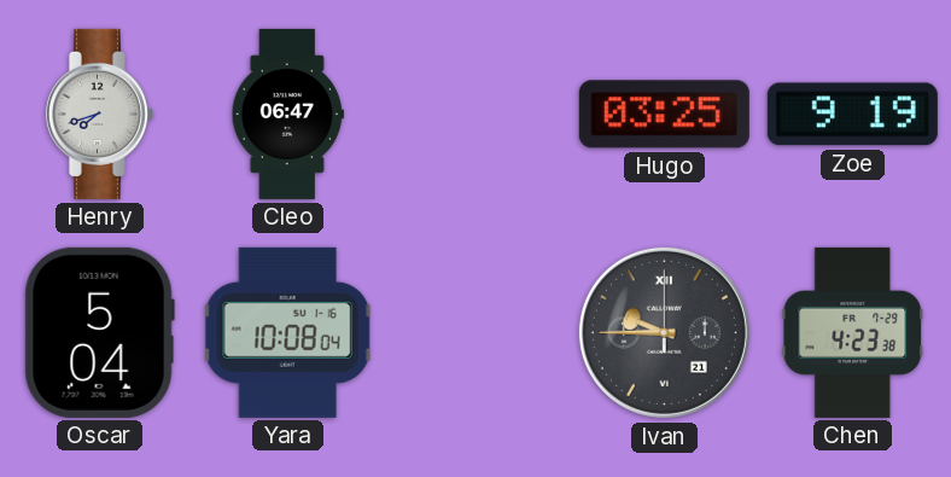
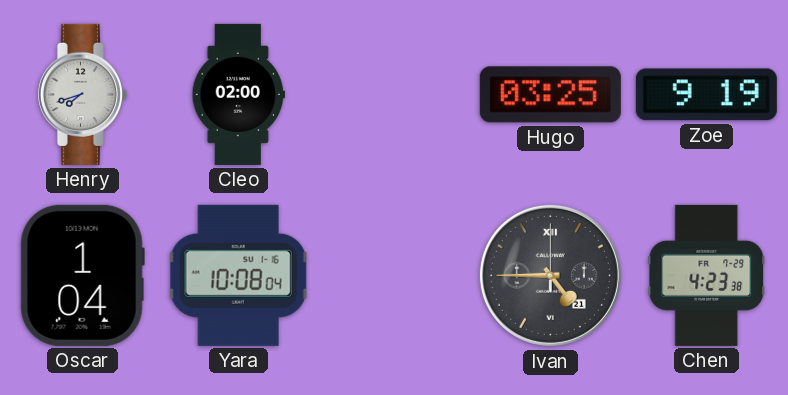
Cleo: 06:47 -> 02:00 (238, 94)
Oscar: 5:04 -> 1:04 (82, 275)
Ivan: 9:45 -> 4:45 (550, 275)
